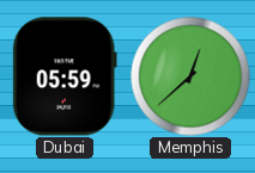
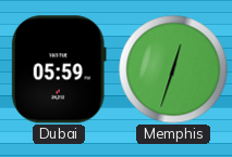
Memphis: 12:38 -> 12:33 (173, 69)
